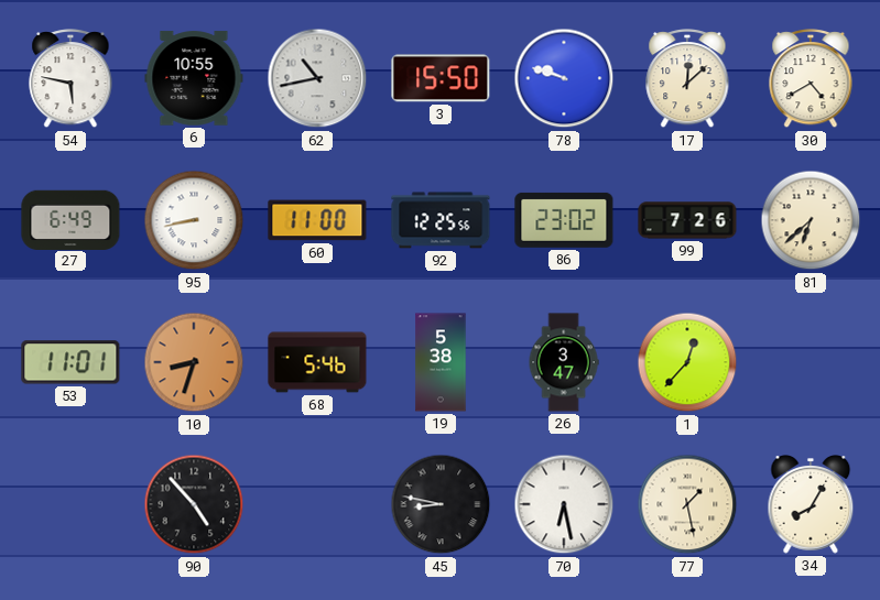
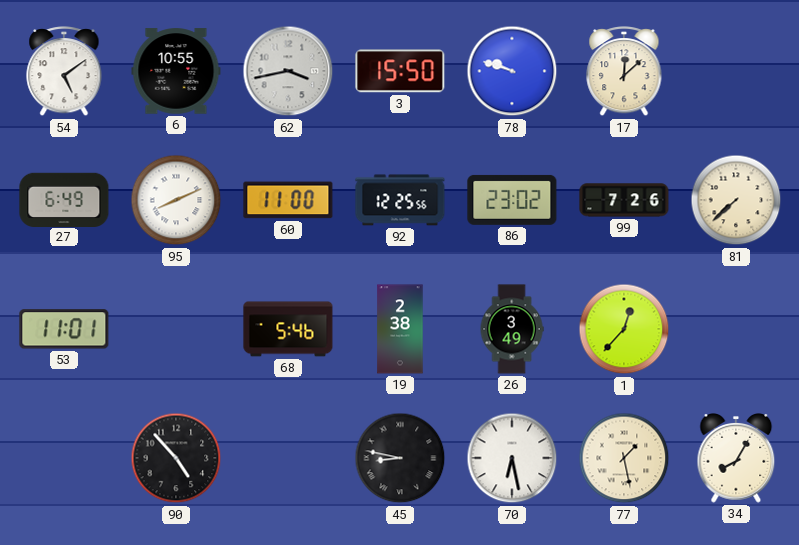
54: 5:47 -> 5:09 (64, 72)
62: 10:43 -> 3:43 (288, 71)
30: 4:40 -> none (811, 79)
95: 8:43 -> 8:11 (176, 200)
81: 6:38 -> 7:38 (736, 200)
10: 8:33 -> none (194, 362)
19: 5:38 -> 2:38 (400, 329)
26: 3:47 -> 3:49 (512, 329)
